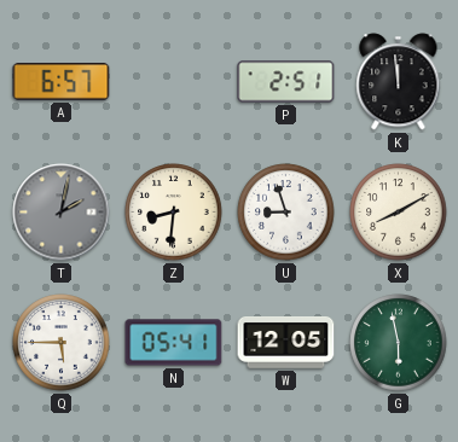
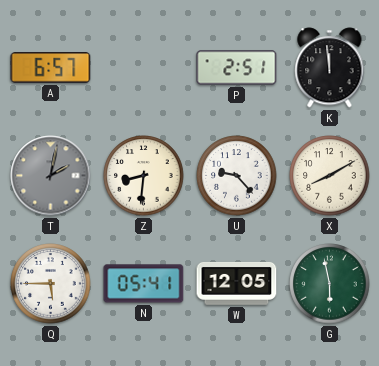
U: 8:57 -> 9:23 (237, 176)
